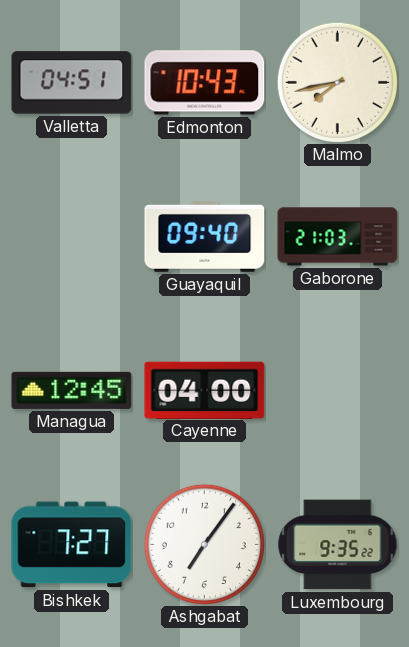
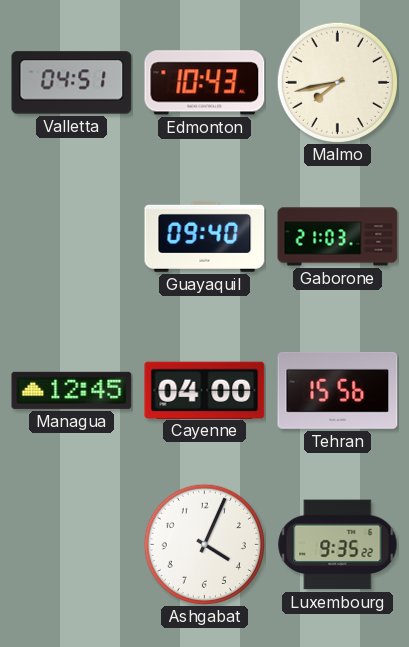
Tehran: none -> 15:56 (338, 390)
Bishkek: 7:27 -> none (72, 545)
Ashgabat: 7:06 -> 4:04 (204, 544)
